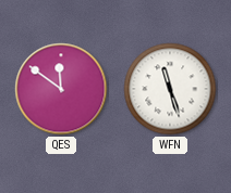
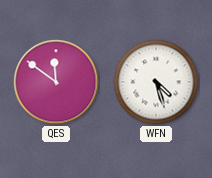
WFN: 11:27 -> 4:27 (156, 82)
